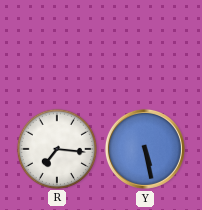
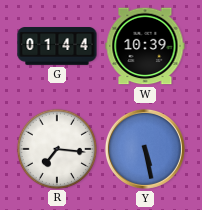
G: none -> 01:44 (57, 47)
W: none -> 10:39 (145, 46)
